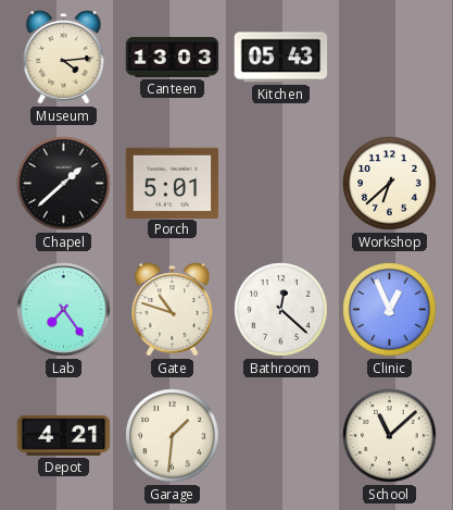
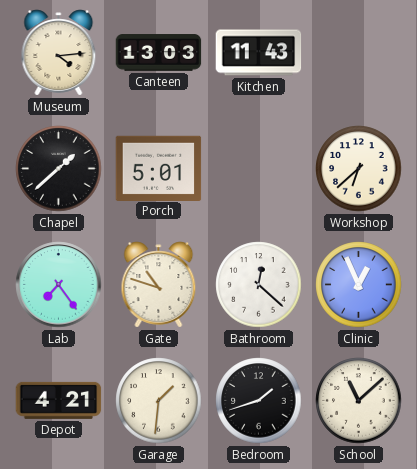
Kitchen: 05:43 -> 11:43 (259, 53)
Bedroom: none -> 1:42 (259, 401)
